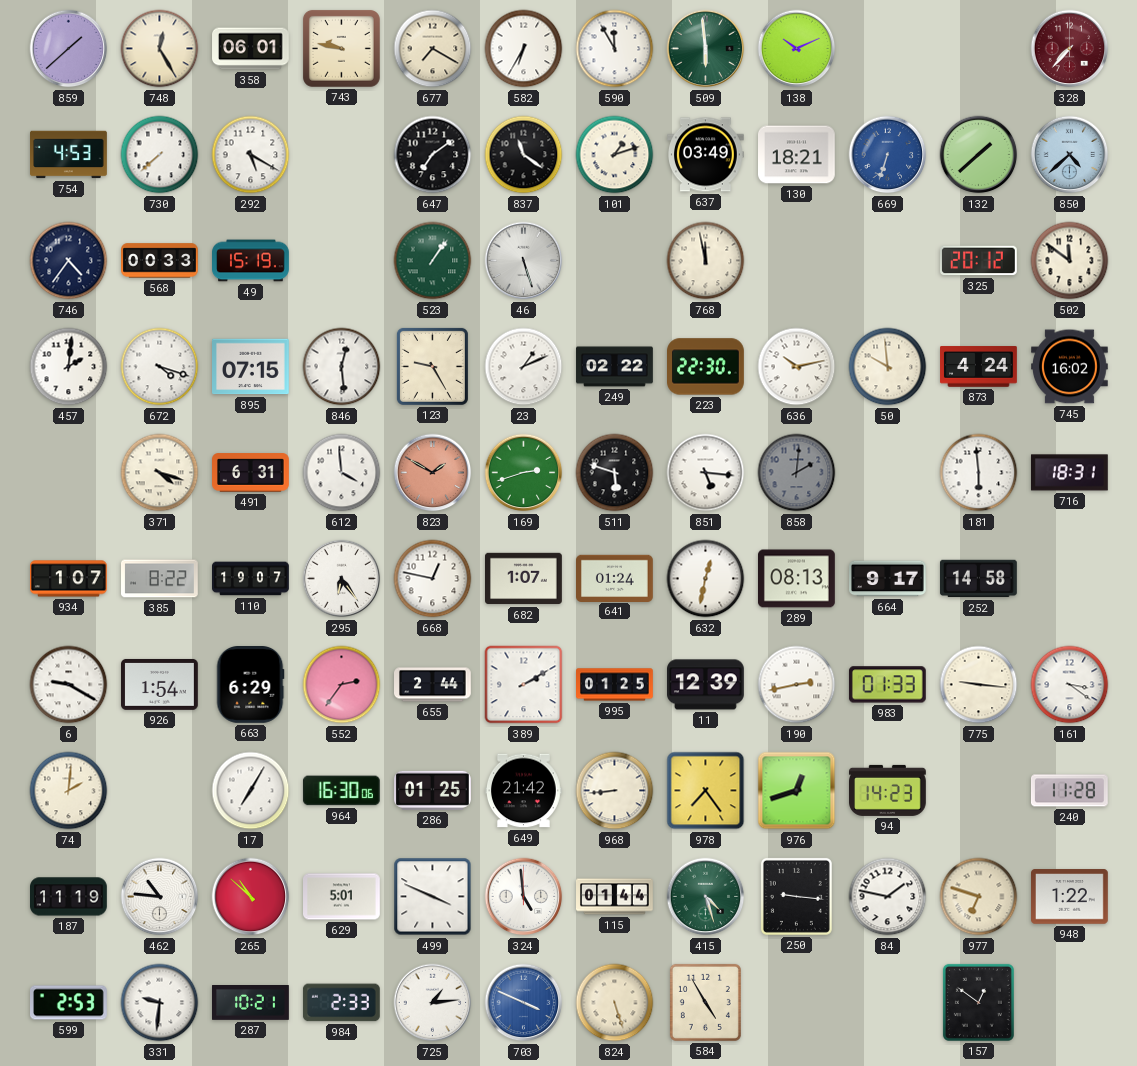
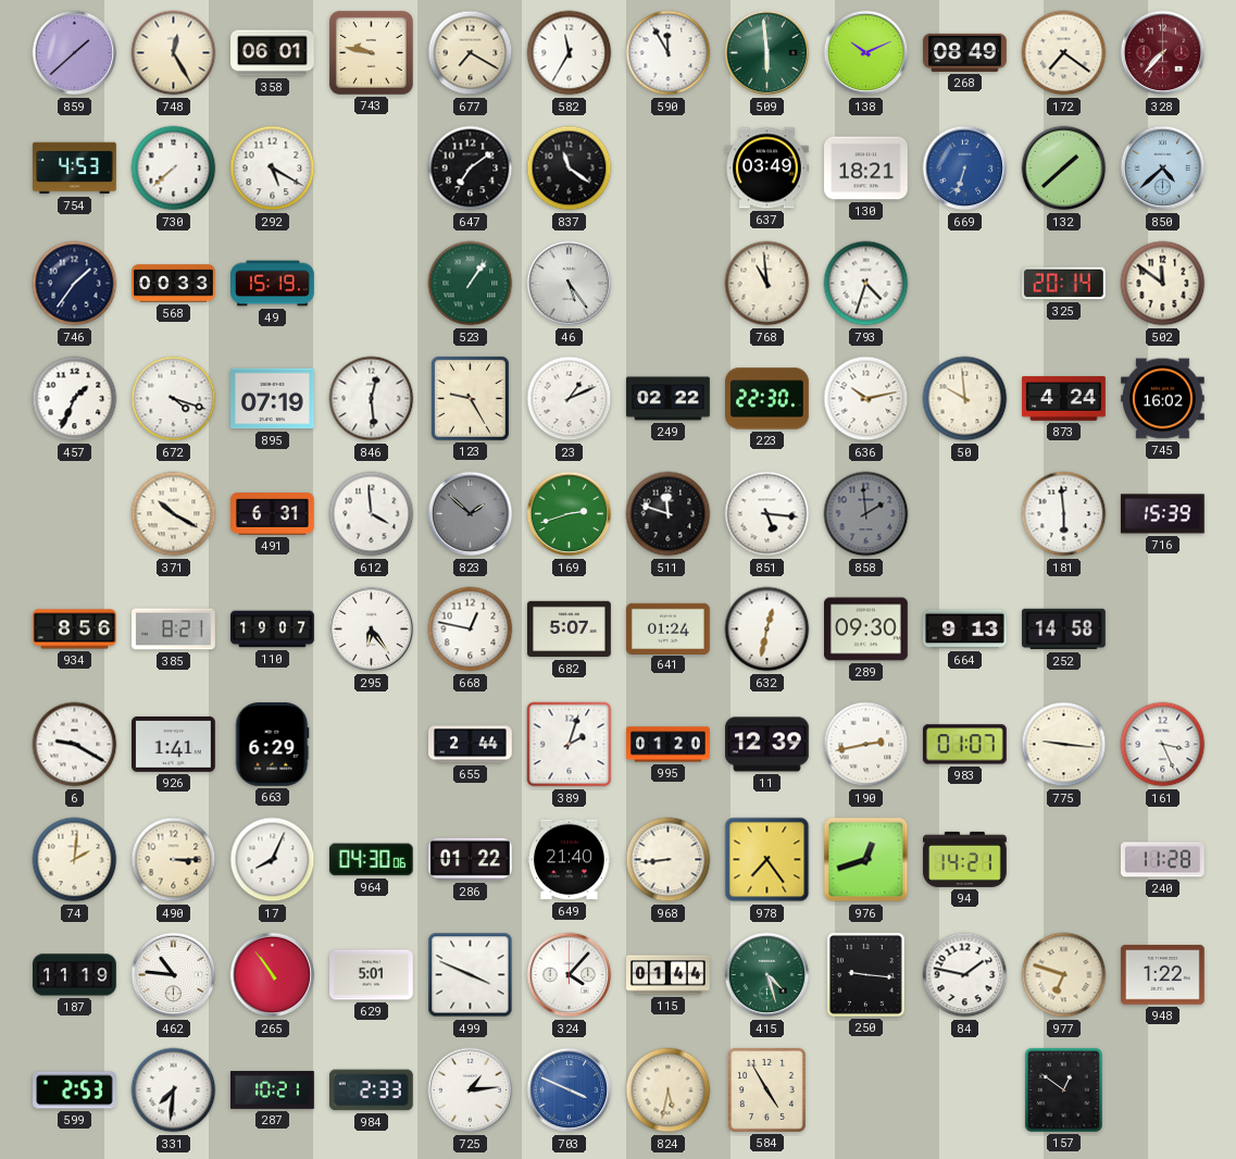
582: 6:35 -> 11:35 (570, 53)
268: none -> 08:49 (965, 52)
172: none -> 7:21 (1064, 53)
101: 1:12 -> none (615, 155)
746: 4:36 -> 1:36 (75, 284)
46: 5:27 -> 5:24 (570, 284)
768: 11:58 -> 10:59 (767, 284)
793: none -> 4:33 (866, 284)
325: 20:12 -> 20:14 (1064, 284)
457: 2:01 -> 1:34 (75, 399)
895: 07:15 -> 07:19 (273, 399)
371: 4:18 -> 10:20 (174, 514)
823: 1:50 -> 1:52 (471, 514)
823 dial: salmon -> grey (471, 514)
511: 5:48 -> 11:48 (669, 514)
858: 2:01 -> 1:59 (866, 514)
716: 18:31 -> 15:39 (1162, 514)
934: 1:07 -> 8:56 (75, 630)
385: 8:22 -> 8:21 (174, 630)
682: 1:07 -> 5:07 (570, 630)
289: 08:13 -> 09:30 (866, 630)
664: 9:17 -> 9:13 (965, 630)
926: 1:54 -> 1:41 (174, 744)
552: 2:36 -> none (342, 685)
389: 2:10 -> 2:03 (570, 745)
995: 01:25 -> 01:20 (669, 745)
983: 01:33 -> 01:07 (964, 745)
161: 3:21 -> 3:26 (1163, 745)
490: none -> 3:15 (174, 860)
17: 7:05 -> 8:04 (273, 860)
964: 16:30 -> 04:30 (371, 860)
286: 01:25 -> 01:22 (471, 859)
649: 21:42 -> 21:40 (570, 860)
94: 14:23 -> 14:21 (965, 859)
265: 10:52 -> 10:54 (273, 975)
324: 4:59 -> 4:07 (570, 975)
331: 9:31 -> 7:31 (174, 1091)
824: 5:27 -> 5:32 (669, 1091)
